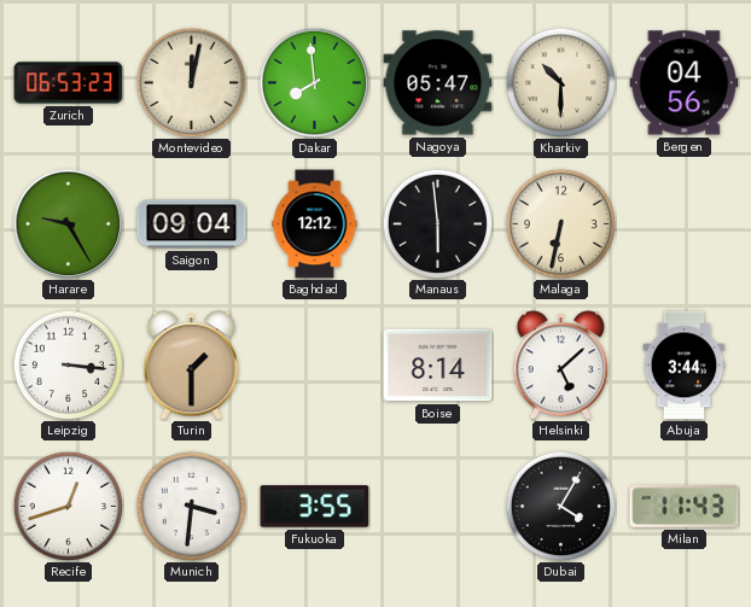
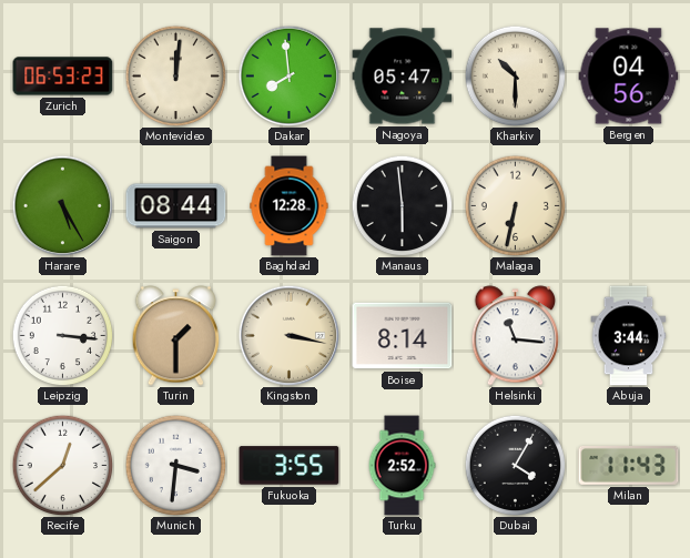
Montevideo: 12:02 -> 12:01 (175, 75)
Harare: 9:25 -> 5:25 (62, 205)
Saigon: 09:04 -> 08:44 (176, 206)
Baghdad: 12:12 -> 12:28 (290, 206)
Kingston: none -> 3:17 (288, 335)
Helsinki: 5:08 -> 11:16 (516, 336)
Recife: 12:42 -> 12:38 (62, 465)
Turku: none -> 2:52 (402, 466)
